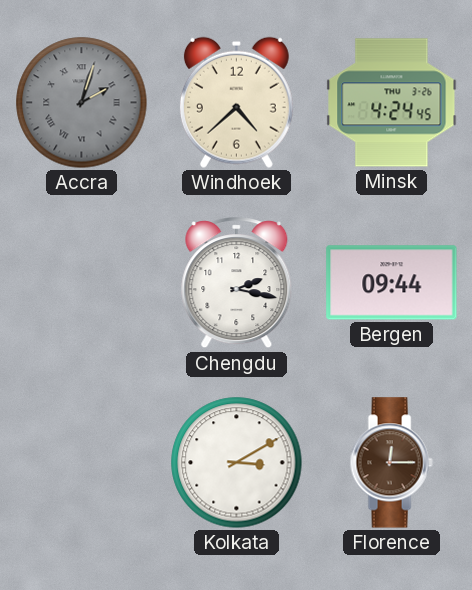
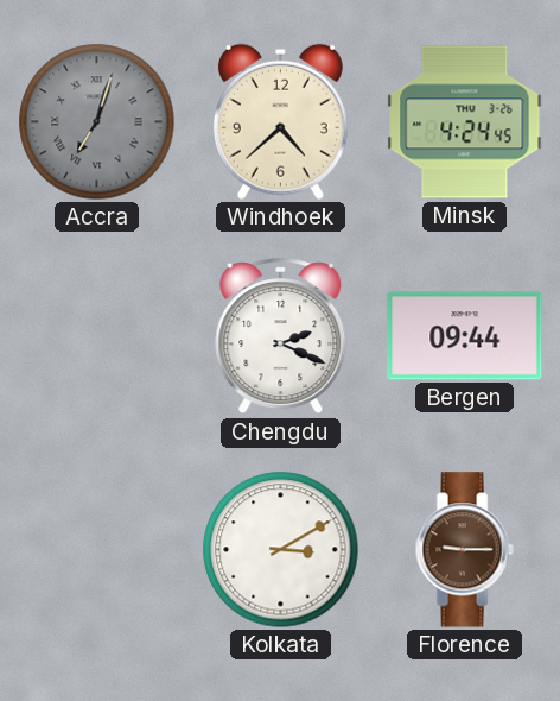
Accra: 2:03 -> 7:03 (97, 122)
Chengdu: 2:17 -> 2:19 (281, 336)
Florence: 12:15 -> 9:15 (464, 550)
